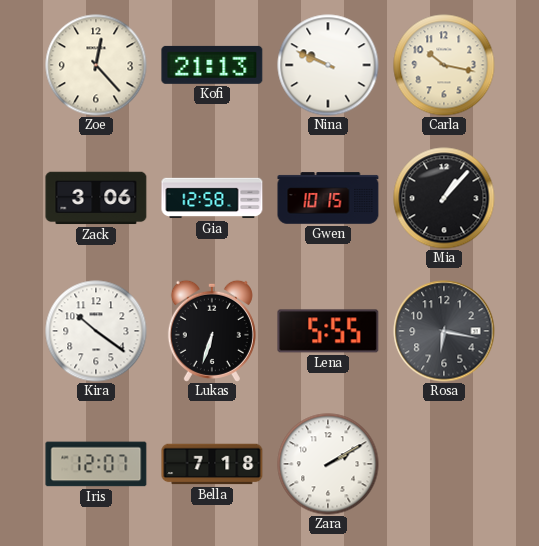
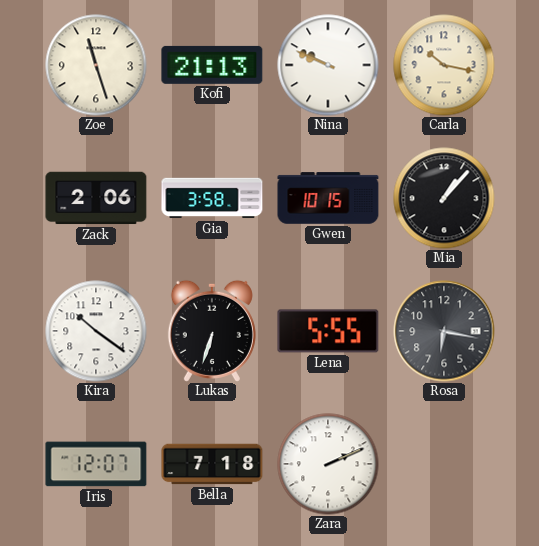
Zoe: 12:23 -> 11:27 (96, 65)
Zack: 3:06 -> 2:06 (96, 198)
Gia: 12:58 -> 3:58 (212, 198)
Zara: 2:10 -> 2:11 (328, 464)
